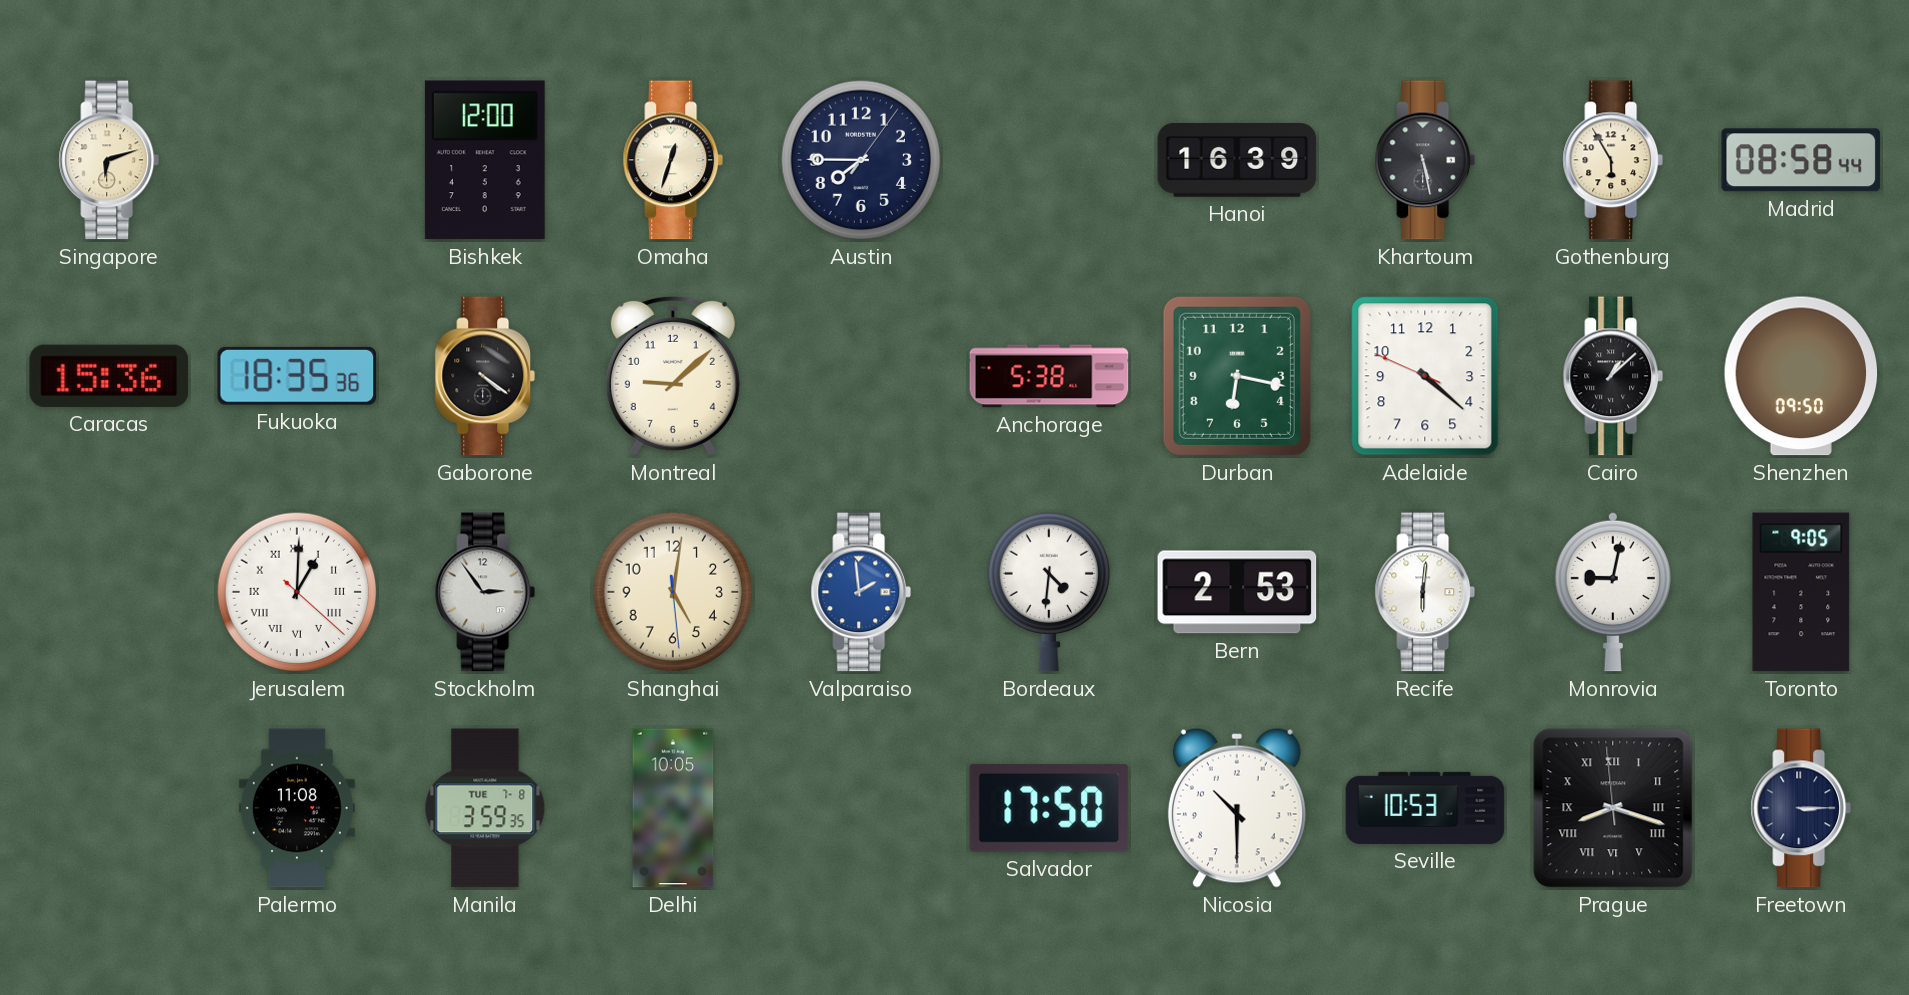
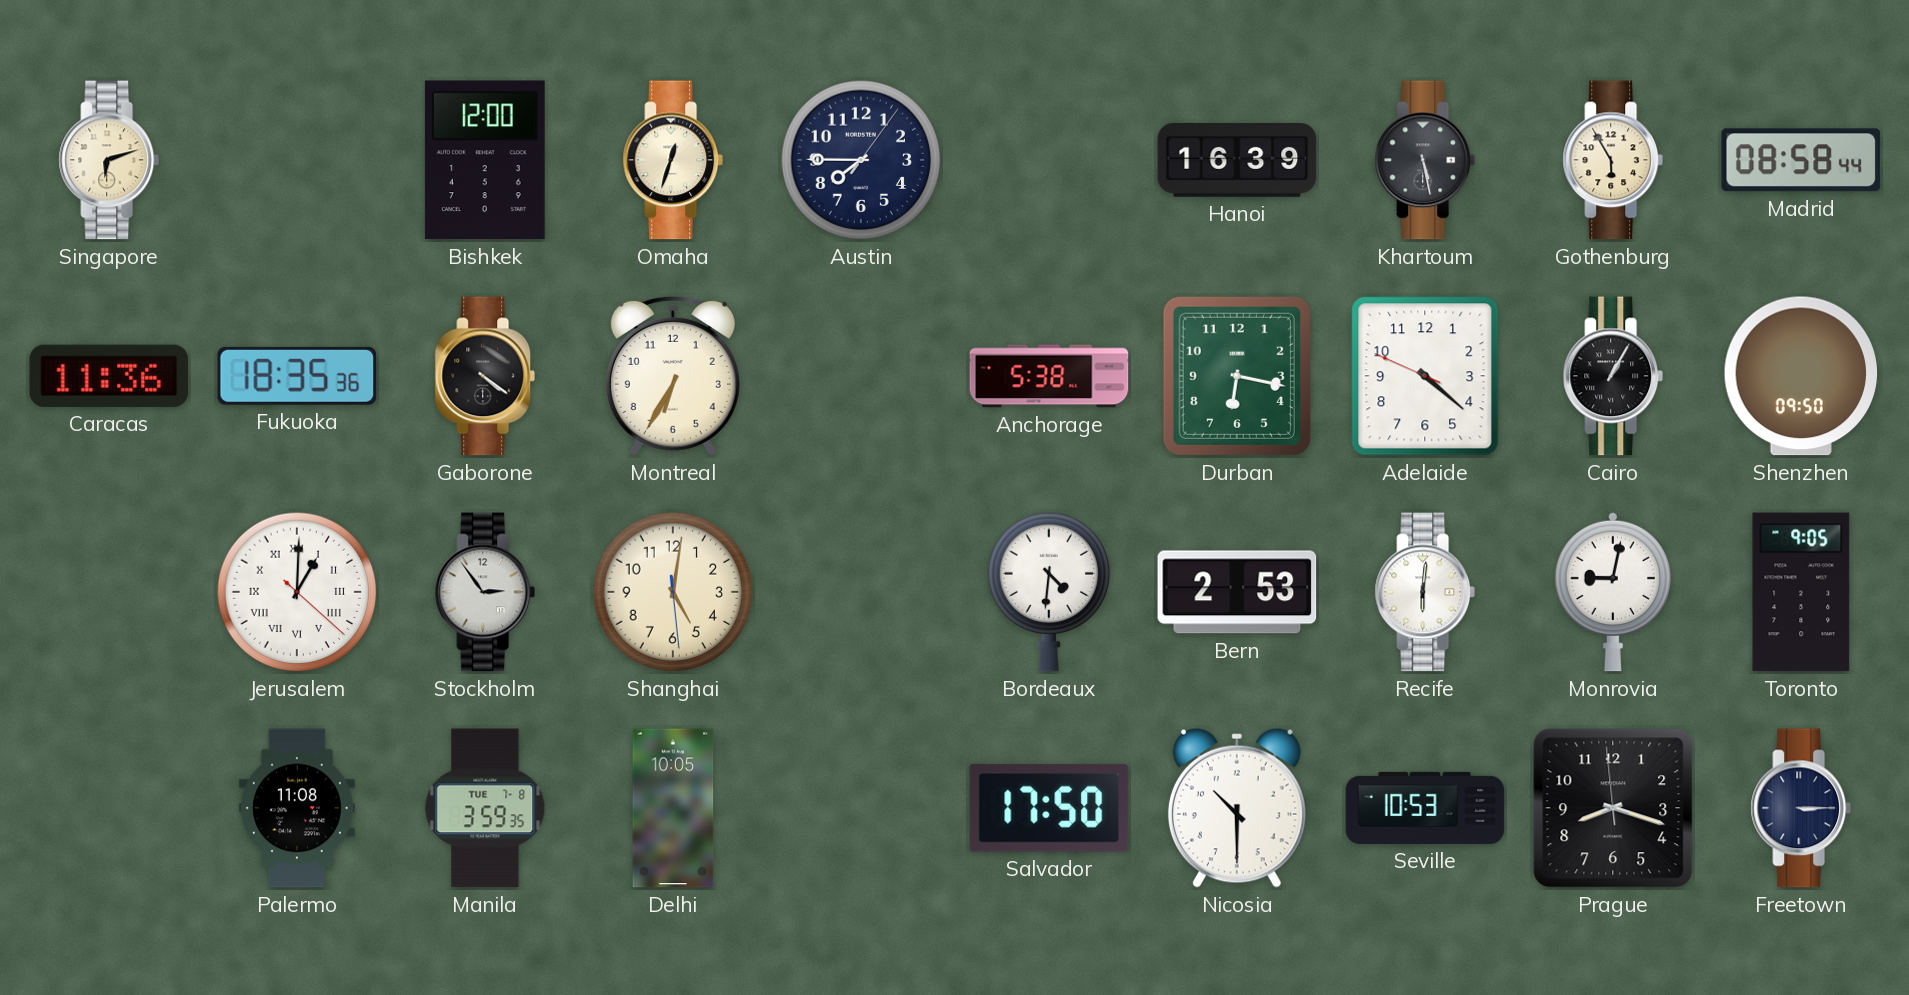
Caracas: 15:36 -> 11:36 (109, 376)
Montreal: 9:08 -> 6:35 (673, 376)
Cairo: 1:08 -> 1:05 (1613, 376)
Valparaiso: 1:59 -> none (861, 592)
Prague numerals: Roman -> Arabic (1613, 808)
